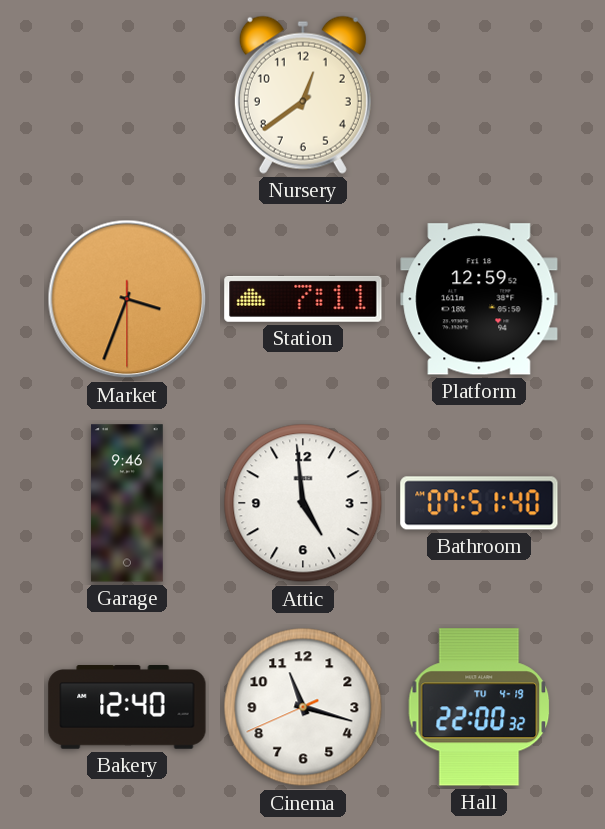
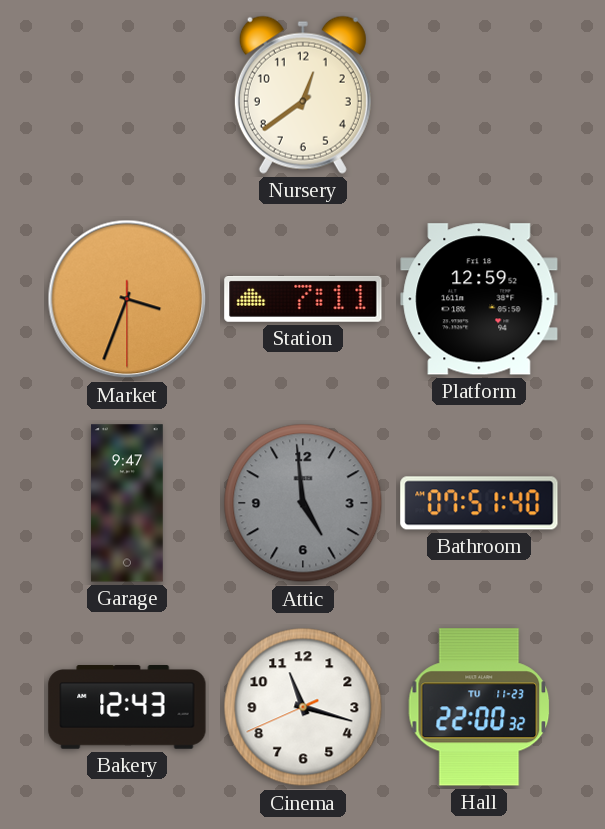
Garage: 9:46 -> 9:47 (127, 503)
Attic dial: white -> grey (303, 503)
Bakery: 12:40 -> 12:43 (127, 707)
Hall date: TU 4-19 -> TU 11-23 (479, 707)
